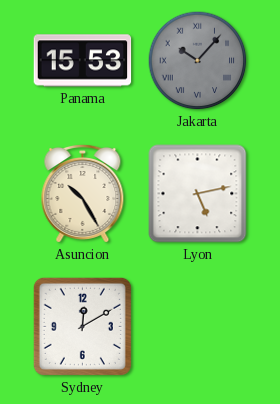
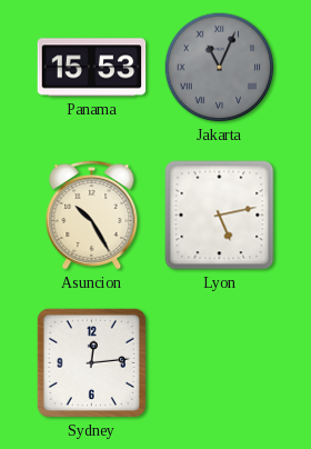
Jakarta: 10:07 -> 11:04 (220, 68)
Sydney: 12:10 -> 12:14 (91, 362)
